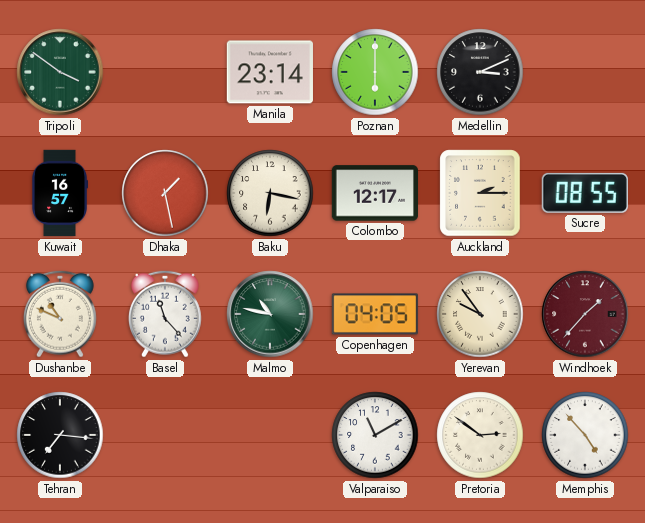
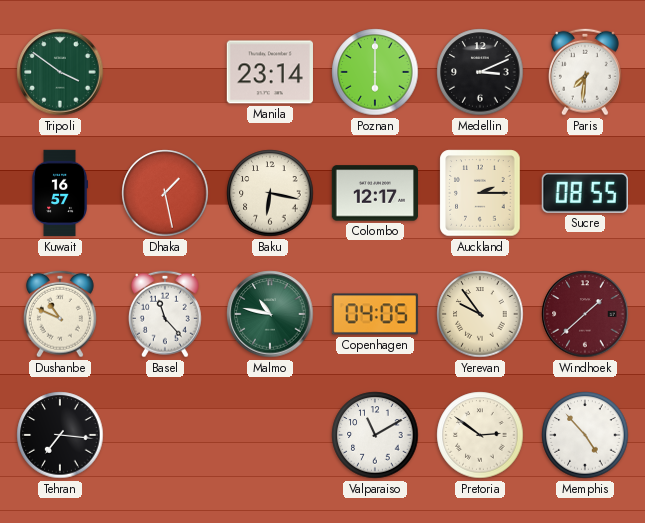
Paris: none -> 7:31 (585, 72)
Windhoek: 1:37 -> 1:38 (585, 314)
